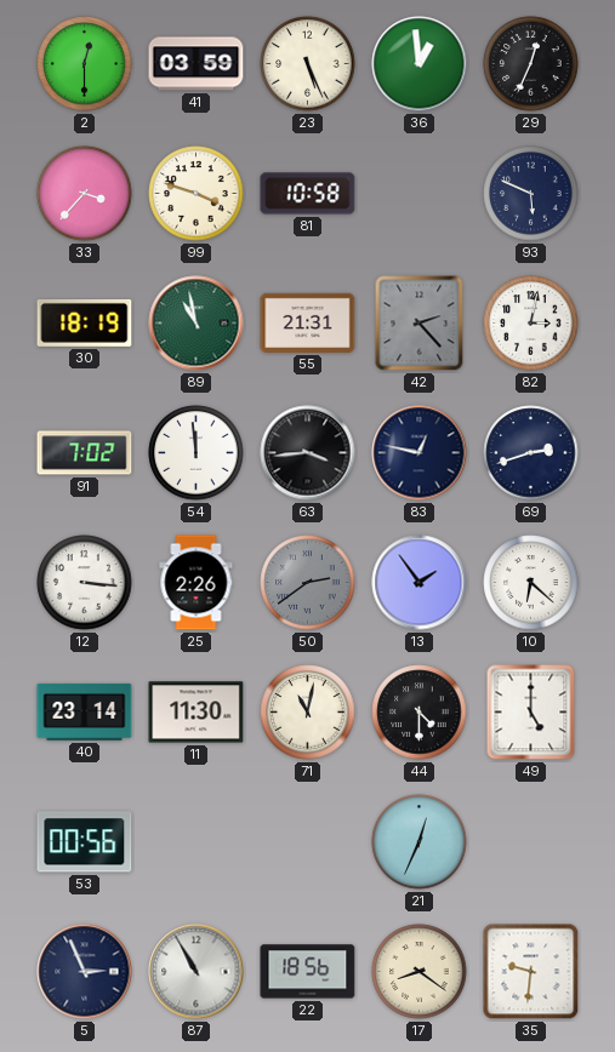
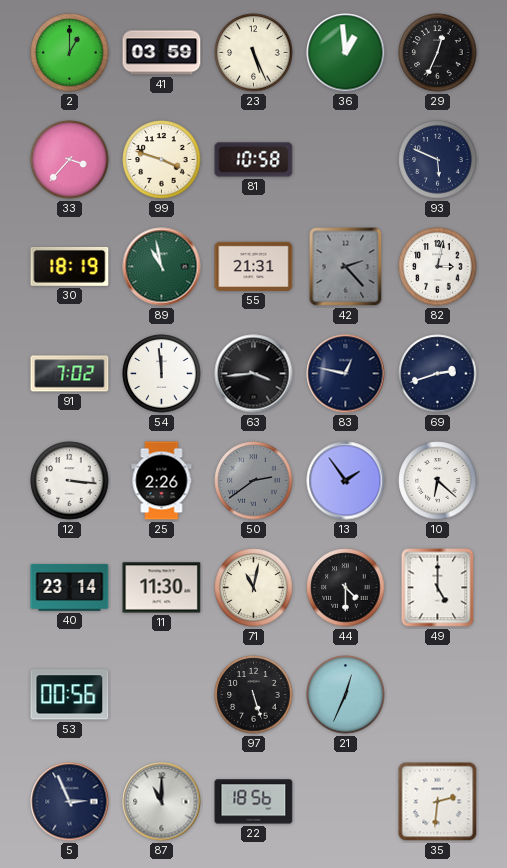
2: 12:30 -> 1:00 (70, 53)
97: none -> 5:27 (254, 695)
87: 10:55 -> 11:00 (162, 802)
17: 8:21 -> none (420, 972)
35: 9:31 -> 2:31 (438, 802)
